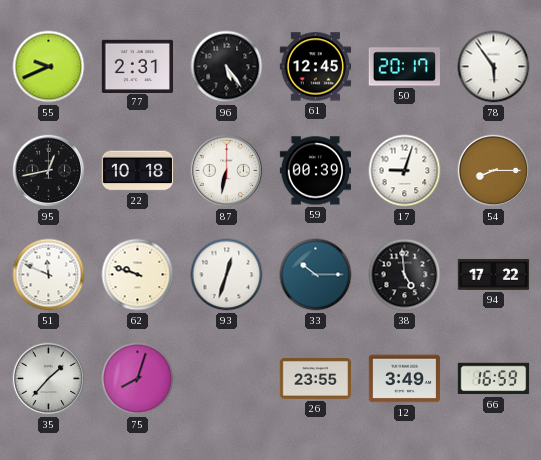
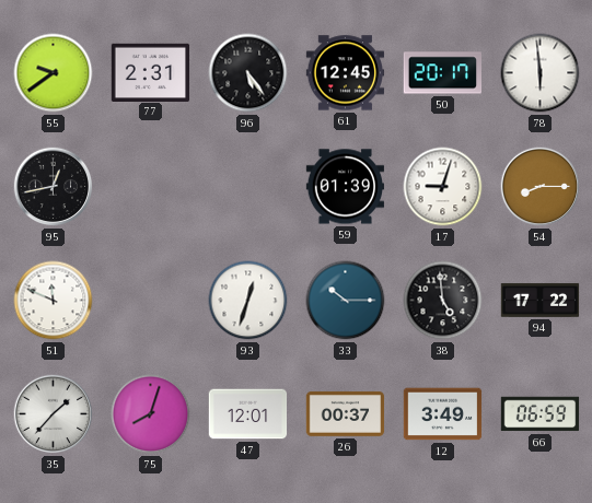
55: 9:41 -> 9:39 (54, 73)
78: 5:54 -> 5:59 (541, 73)
22: 10:18 -> none (138, 171)
87: 6:32 -> none (227, 171)
59: 00:39 -> 01:39 (346, 187)
62: 9:48 -> none (138, 275)
47: none -> 12:01 (248, 414)
26: 23:55 -> 00:37 (346, 414)
66: 16:59 -> 06:59 (541, 414)
